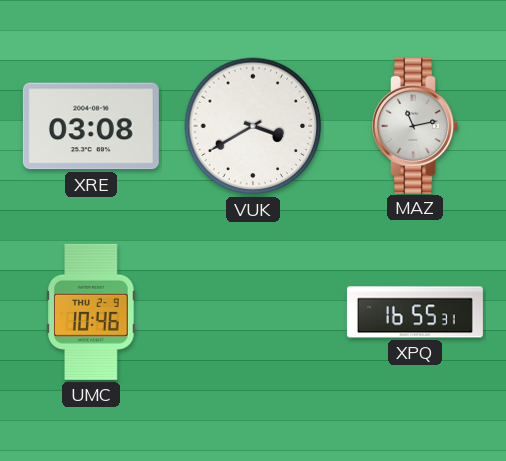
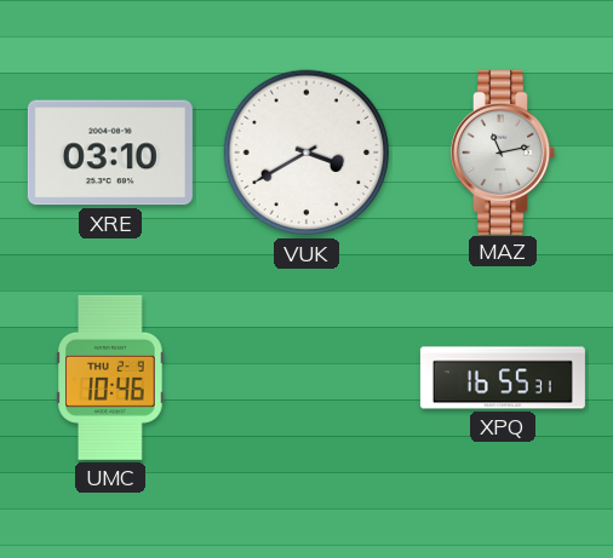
XRE: 03:08 -> 03:10 (110, 153)
